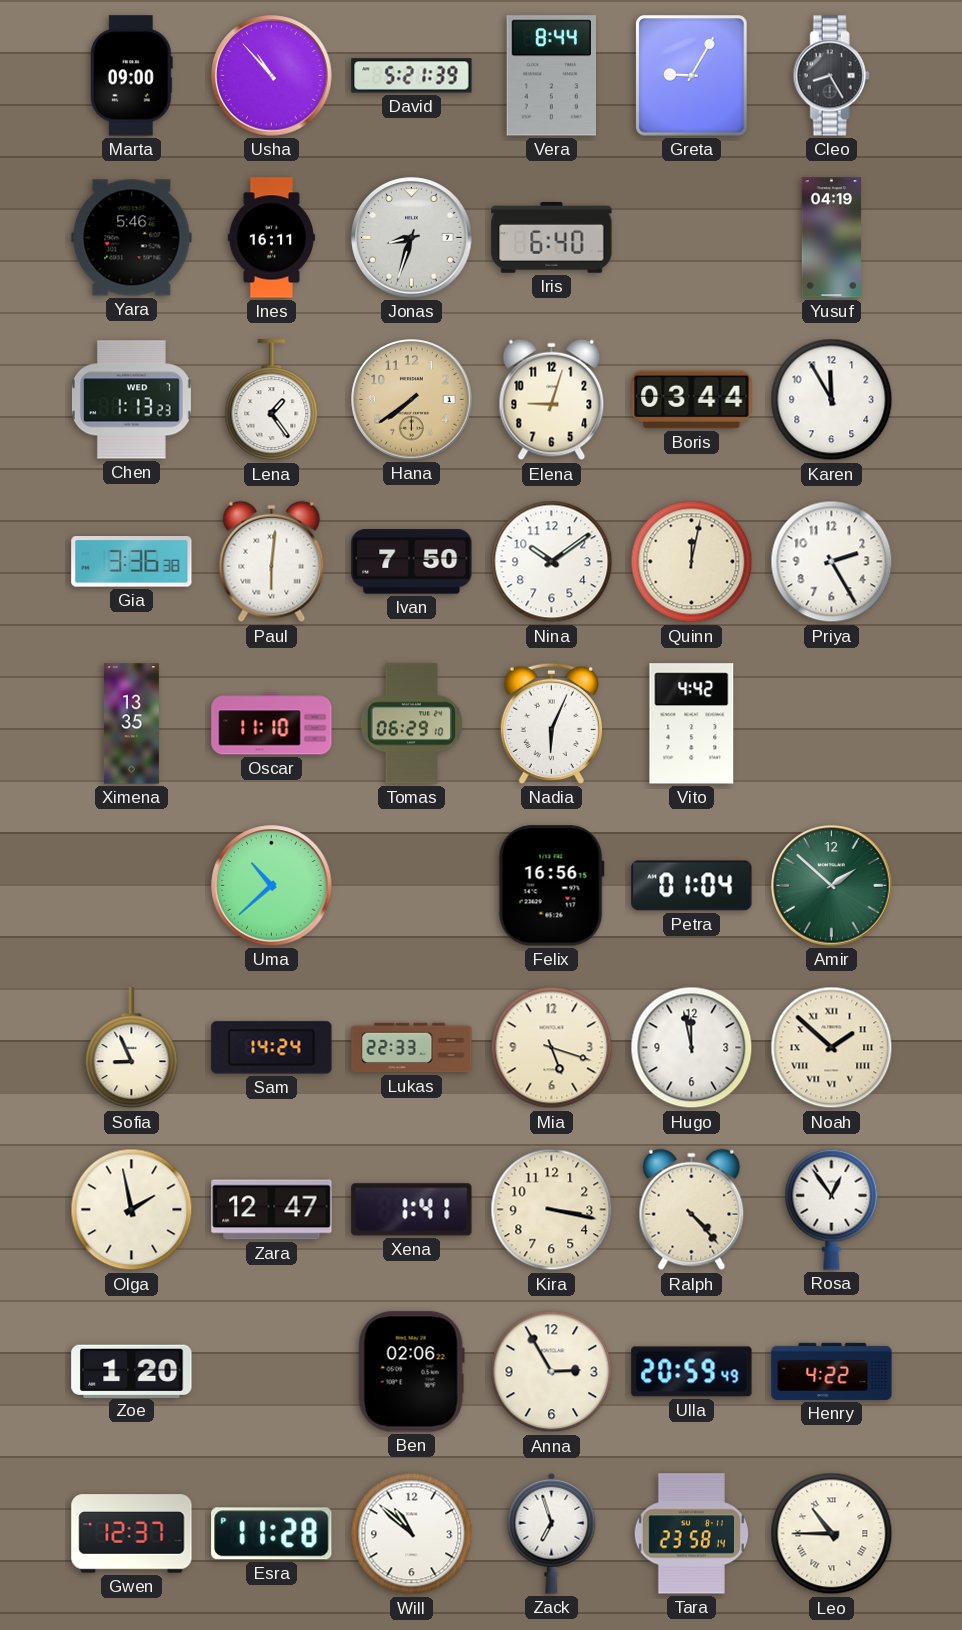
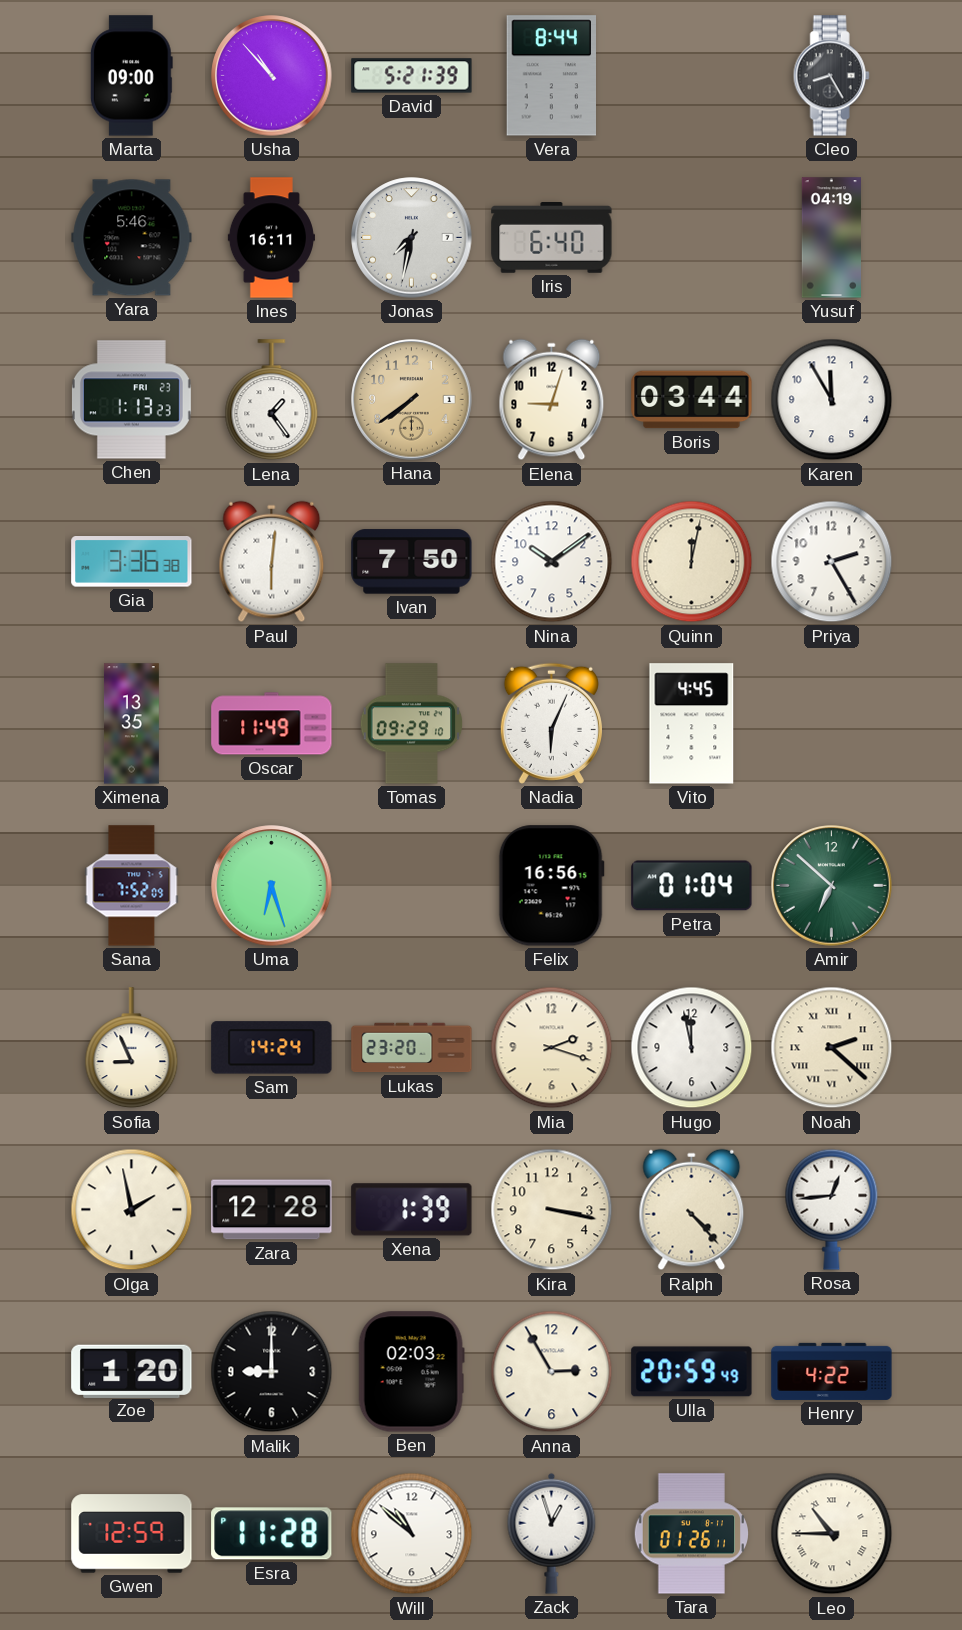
Greta: 9:05 -> none (692, 76)
Jonas: 8:33 -> 7:32 (412, 238)
Chen date: WED 7 -> FRI 23 (131, 400)
Oscar: 11:10 -> 11:49 (272, 724)
Tomas: 06:29 -> 09:29 (412, 724)
Vito: 4:42 -> 4:45 (692, 724)
Sana: none -> 7:52 (132, 886)
Uma: 10:38 -> 6:27 (272, 886)
Amir: 1:52 -> 6:52 (832, 886)
Lukas: 22:33 -> 23:20 (412, 1048)
Mia: 5:18 -> 2:18 (552, 1048)
Noah: 1:52 -> 2:22 (832, 1048)
Zara: 12:47 -> 12:28 (272, 1210)
Xena: 1:41 -> 1:39 (412, 1210)
Rosa: 12:54 -> 12:44 (832, 1209)
Malik: none -> 9:00 (272, 1372)
Ben: 02:06 -> 02:03 (411, 1372)
Gwen: 12:37 -> 12:59 (132, 1534)
Zack: 6:57 -> 12:57 (552, 1533)
Tara: 23:58 -> 01:26 (691, 1534)
